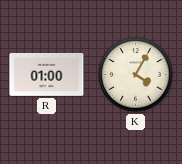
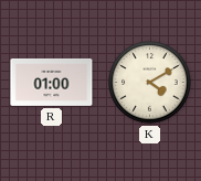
K: 4:05 -> 4:10 (150, 83)
